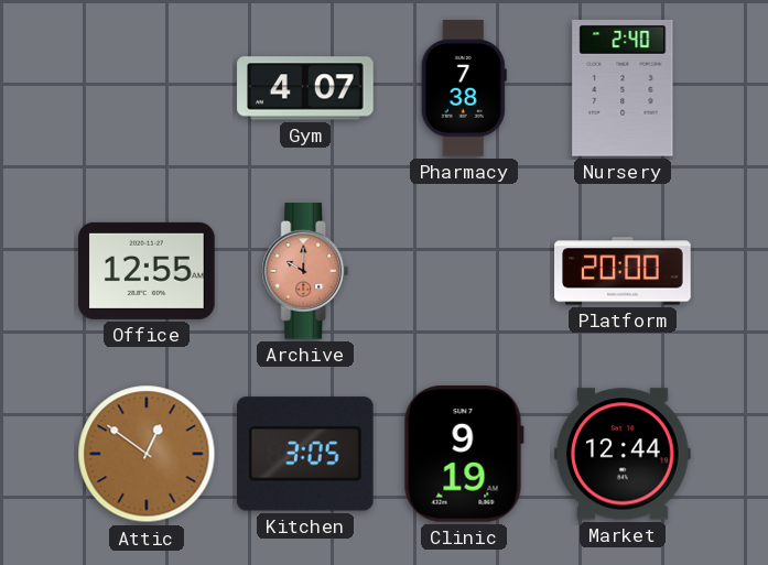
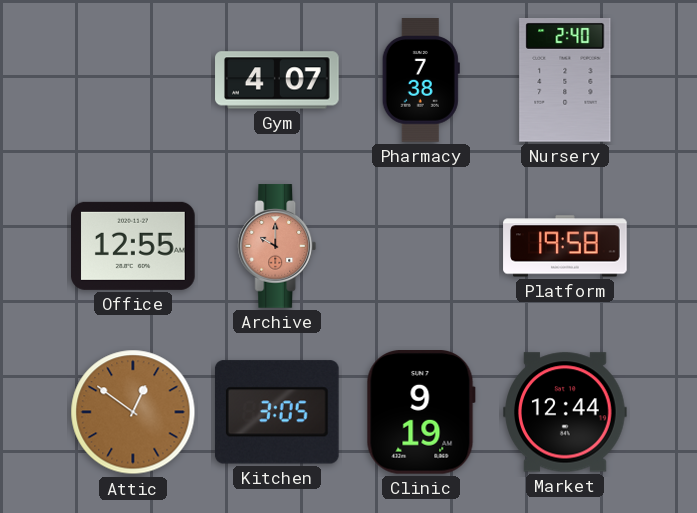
Platform: 20:00 -> 19:58 (565, 246)
